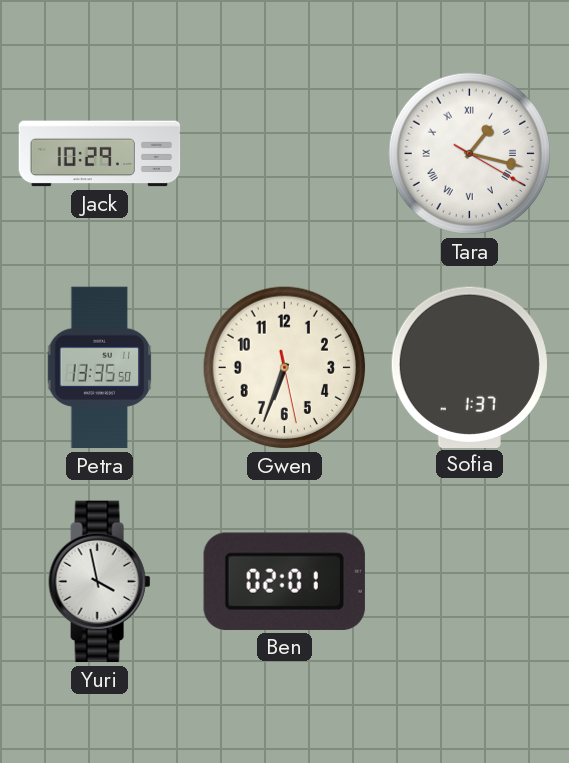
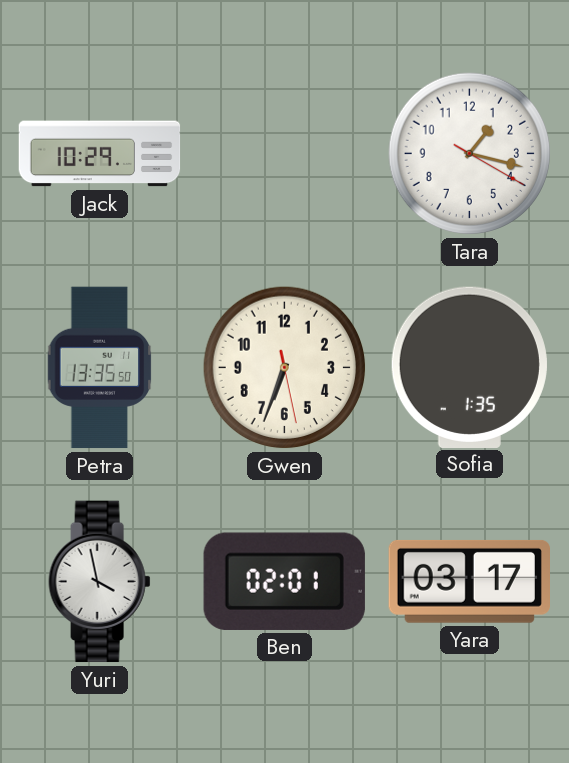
Tara numerals: Roman -> Arabic (470, 154)
Sofia: 1:37 -> 1:35 (469, 367)
Yara: none -> 03:17 (469, 581)
